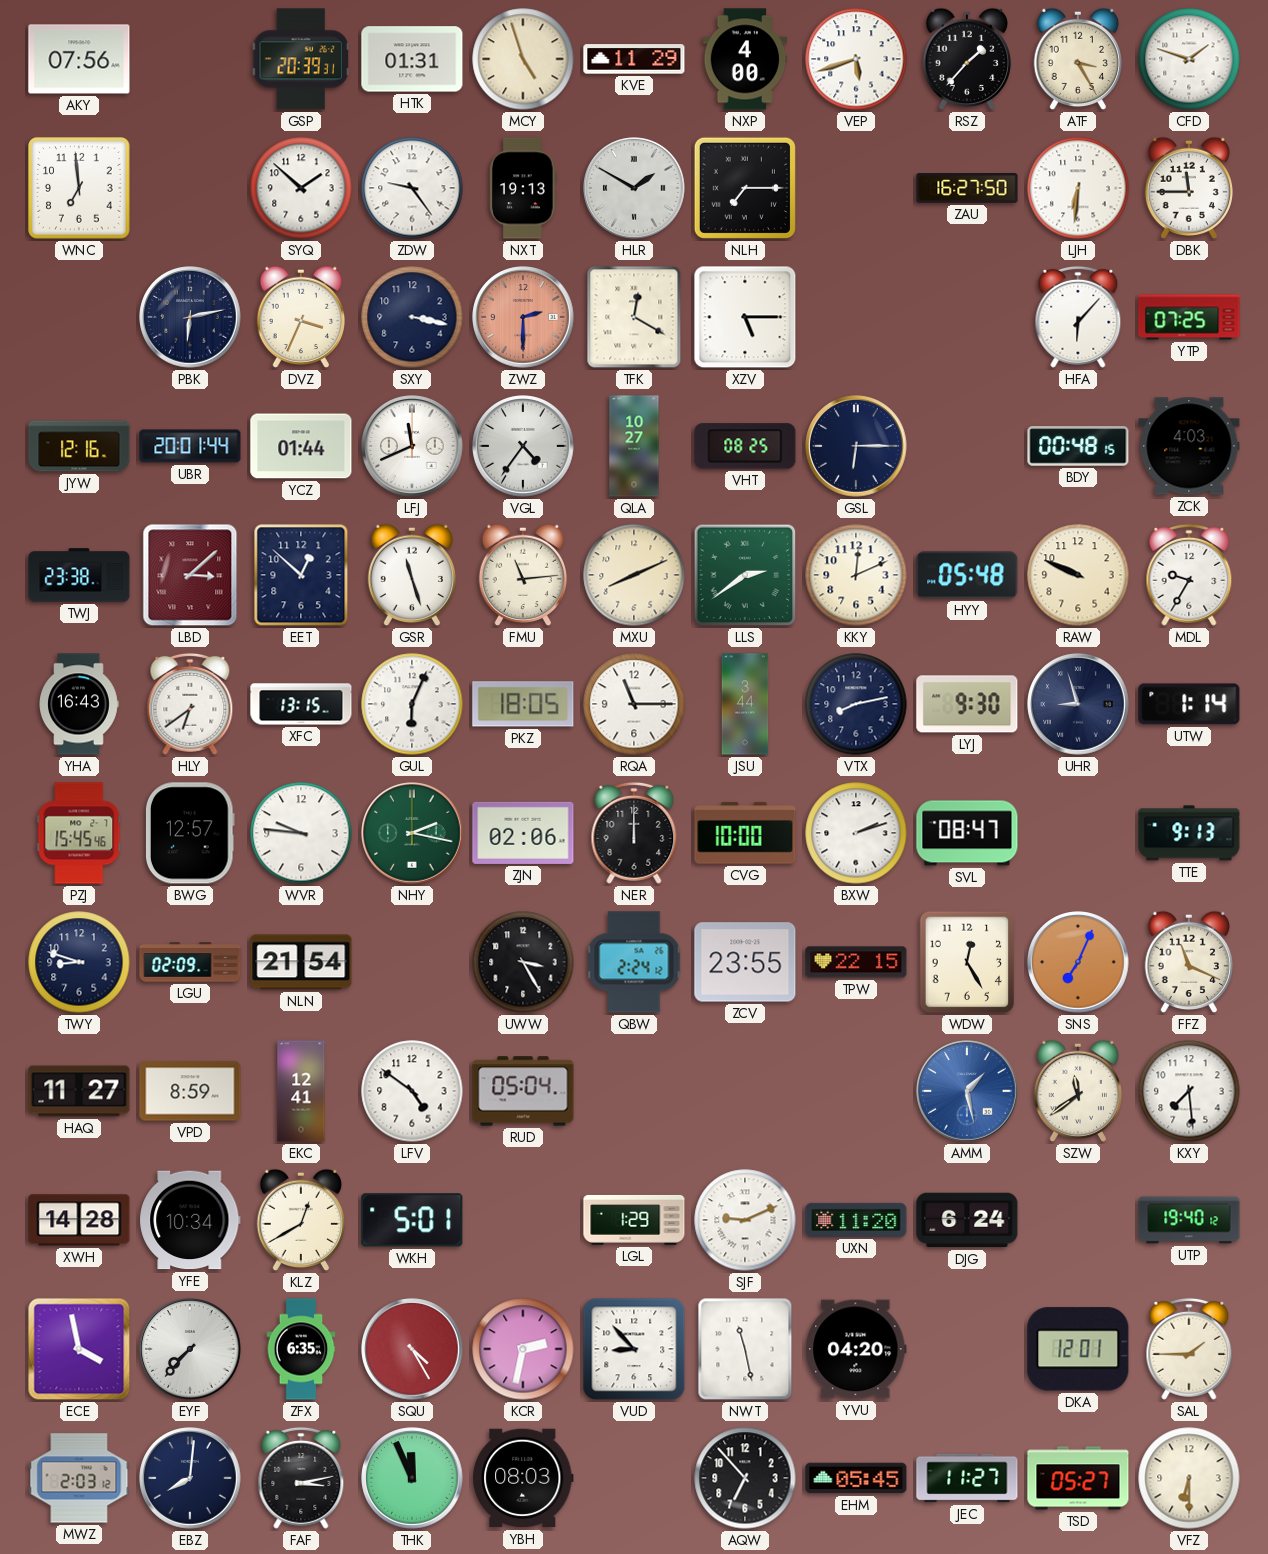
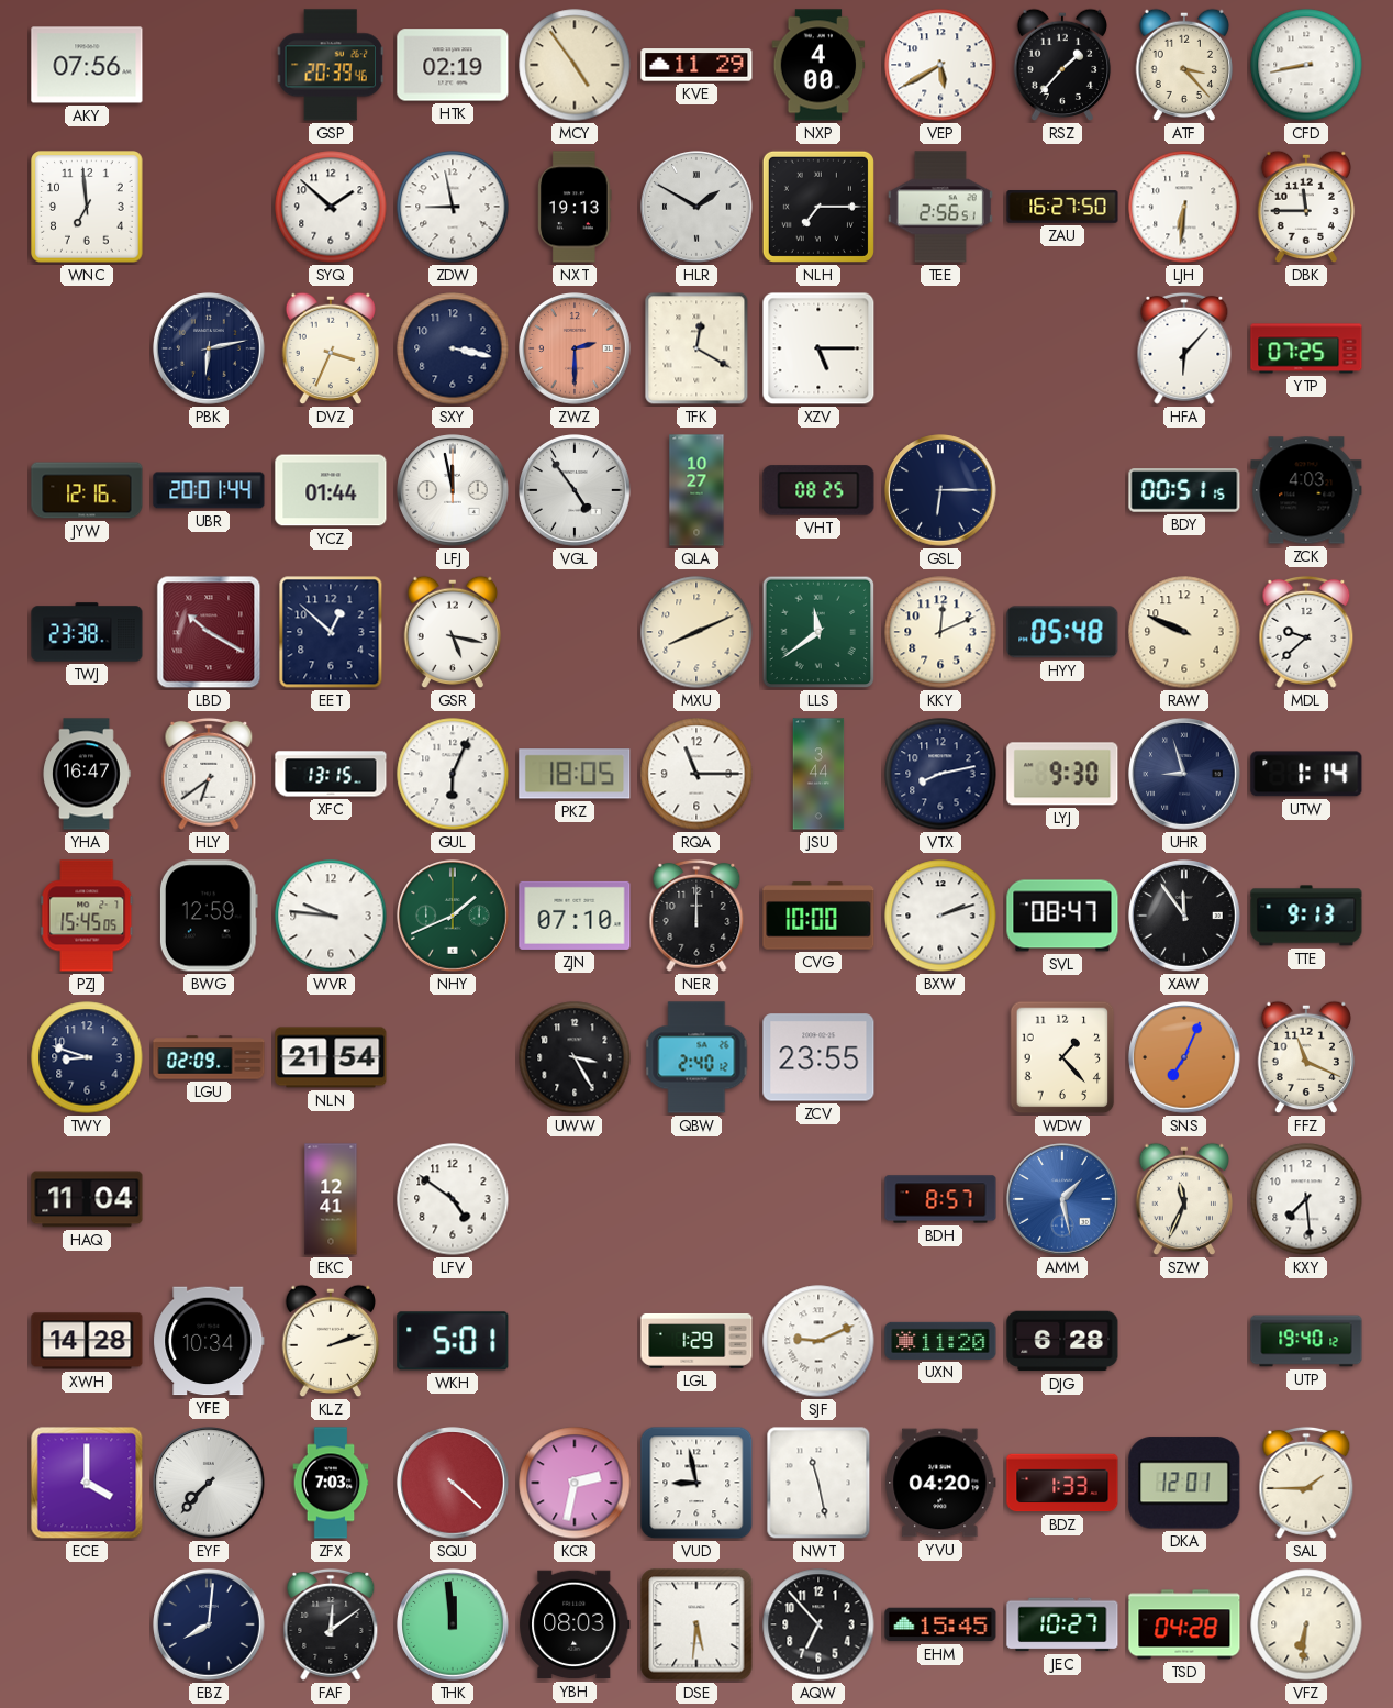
GSP: 20:39:31 -> 20:39:46 (330, 65)
HTK: 01:31 -> 02:19 (453, 65)
MCY: 4:57 -> 4:54 (575, 65)
VEP: 5:42 -> 5:40 (940, 65)
ATF: 3:25 -> 3:23 (1184, 65)
CFD: 1:48 -> 8:43 (1306, 65)
ZDW: 9:24 -> 8:58 (453, 207)
TEE: none -> 2:56 (940, 207)
LFJ: 11:41 -> 11:58 (453, 490)
VGL: 4:36 -> 4:54 (575, 490)
BDY: 00:48 -> 00:51 (1184, 490)
LBD: 3:08 -> 10:20 (209, 632)
GSR: 11:27 -> 5:17 (453, 632)
FMU: 11:14 -> none (523, 575)
LLS: 2:39 -> 11:39 (818, 632)
MDL: 9:35 -> 9:38 (1306, 632)
YHA: 16:43 -> 16:47 (87, 774)
PZJ: 15:45:46 -> 15:45:05 (87, 916)
BWG: 12:57 -> 12:59 (209, 916)
NHY: 2:17 -> 1:41 (453, 916)
ZJN: 02:06 -> 07:10 (575, 916)
XAW: none -> 11:54 (1184, 916)
QBW: 2:24 -> 2:40 (696, 1057)
TPW: 22:15 -> none (856, 962)
WDW: 12:25 -> 1:23 (1062, 1057)
HAQ: 11:27 -> 11:04 (87, 1199)
VPD: 8:59 -> none (190, 1091)
RUD: 05:04 -> none (523, 1091)
BDH: none -> 8:57 (940, 1199)
SZW: 11:39 -> 11:34 (1184, 1199)
KLZ: 12:40 -> 2:12 (331, 1341)
DJG: 6:24 -> 6:28 (1062, 1341)
ECE: 3:58 -> 4:00 (87, 1483)
ZFX: 6:35 -> 7:03 (331, 1483)
SQU: 4:25 -> 4:22 (453, 1483)
VUD: 8:53 -> 8:58 (696, 1483)
BDZ: none -> 1:33 (1062, 1483)
MWZ: 2:03 -> none (79, 1478)
FAF: 3:13 -> 12:09 (331, 1624)
THK: 11:56 -> 11:59 (453, 1624)
DSE: none -> 5:31 (696, 1624)
EHM: 05:45 -> 15:45 (940, 1624)
JEC: 11:27 -> 10:27 (1062, 1624)
TSD: 05:27 -> 04:28 (1184, 1624)
VFZ: 6:30 -> 6:31 (1306, 1624)
